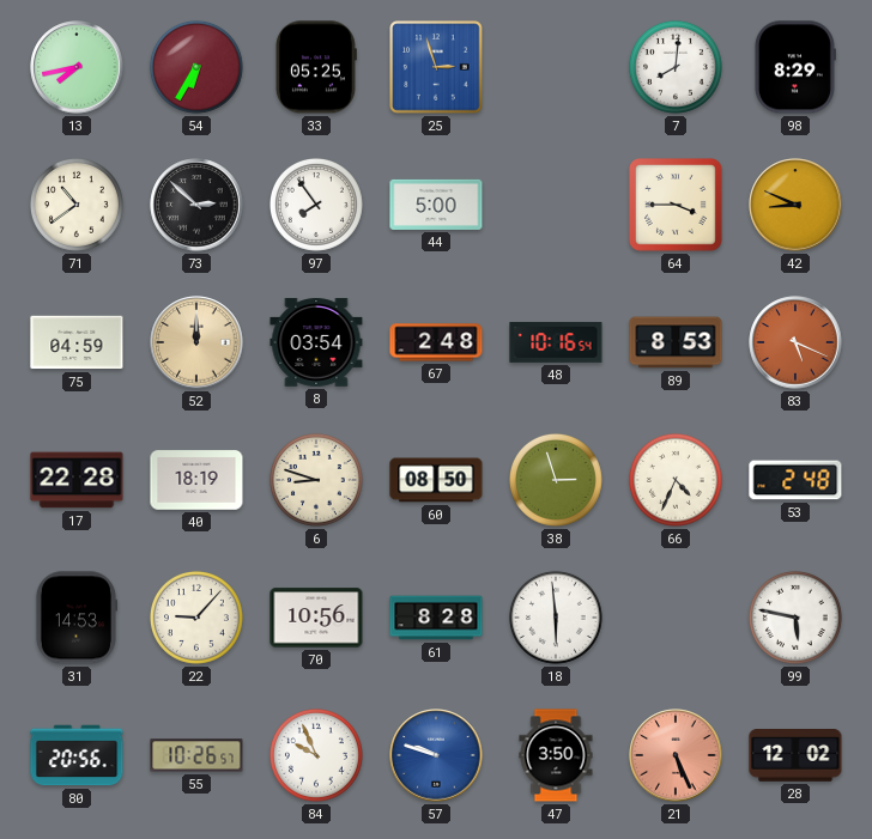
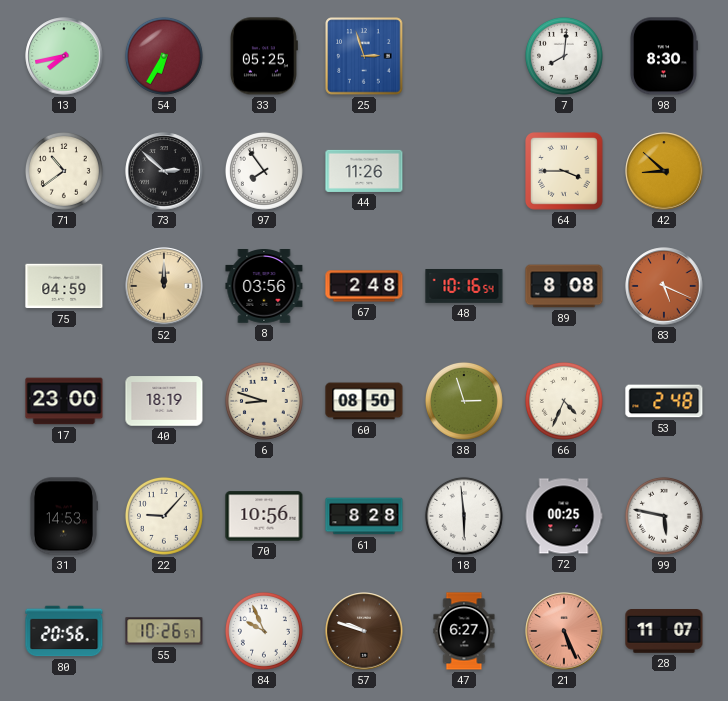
98: 8:29 -> 8:30 (663, 56)
44: 5:00 -> 11:26 (364, 171)
42: 8:49 -> 8:52 (664, 171)
8: 03:54 -> 03:56 (264, 287)
89: 8:53 -> 8:08 (564, 286)
17: 22:28 -> 23:00 (64, 401)
72: none -> 00:25 (564, 516)
57 dial: blue -> brown (364, 631)
47: 3:50 -> 6:27 (464, 631)
28: 12:02 -> 11:07 (664, 632)
